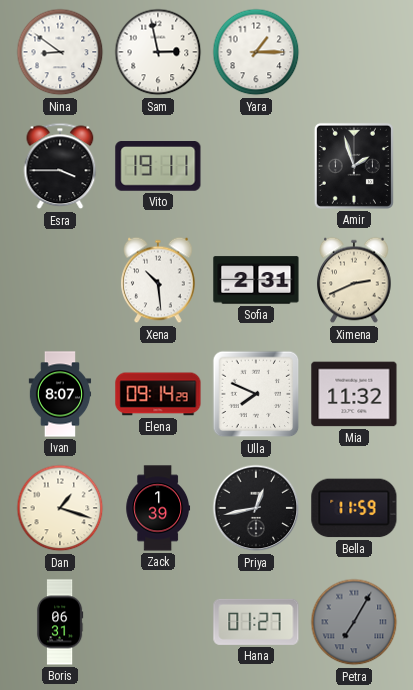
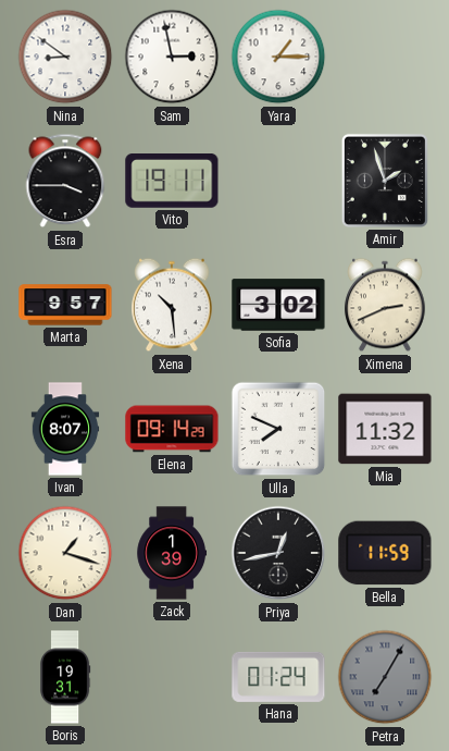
Marta: none -> 9:57 (65, 305)
Sofia: 2:31 -> 3:02 (278, 305)
Boris: 06:31 -> 19:31 (65, 677)
Hana: 01:27 -> 01:24 (278, 677)
